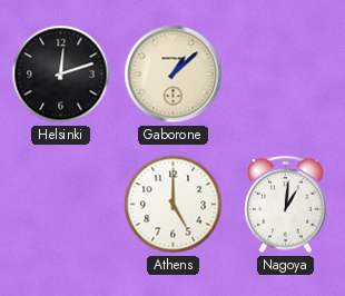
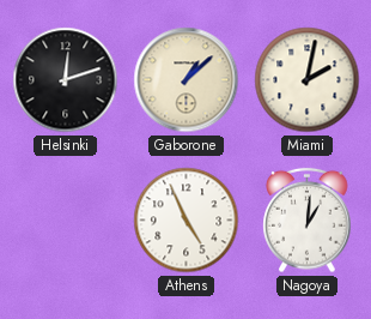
Miami: none -> 2:02 (308, 80)
Athens: 5:00 -> 4:56 (187, 221)
